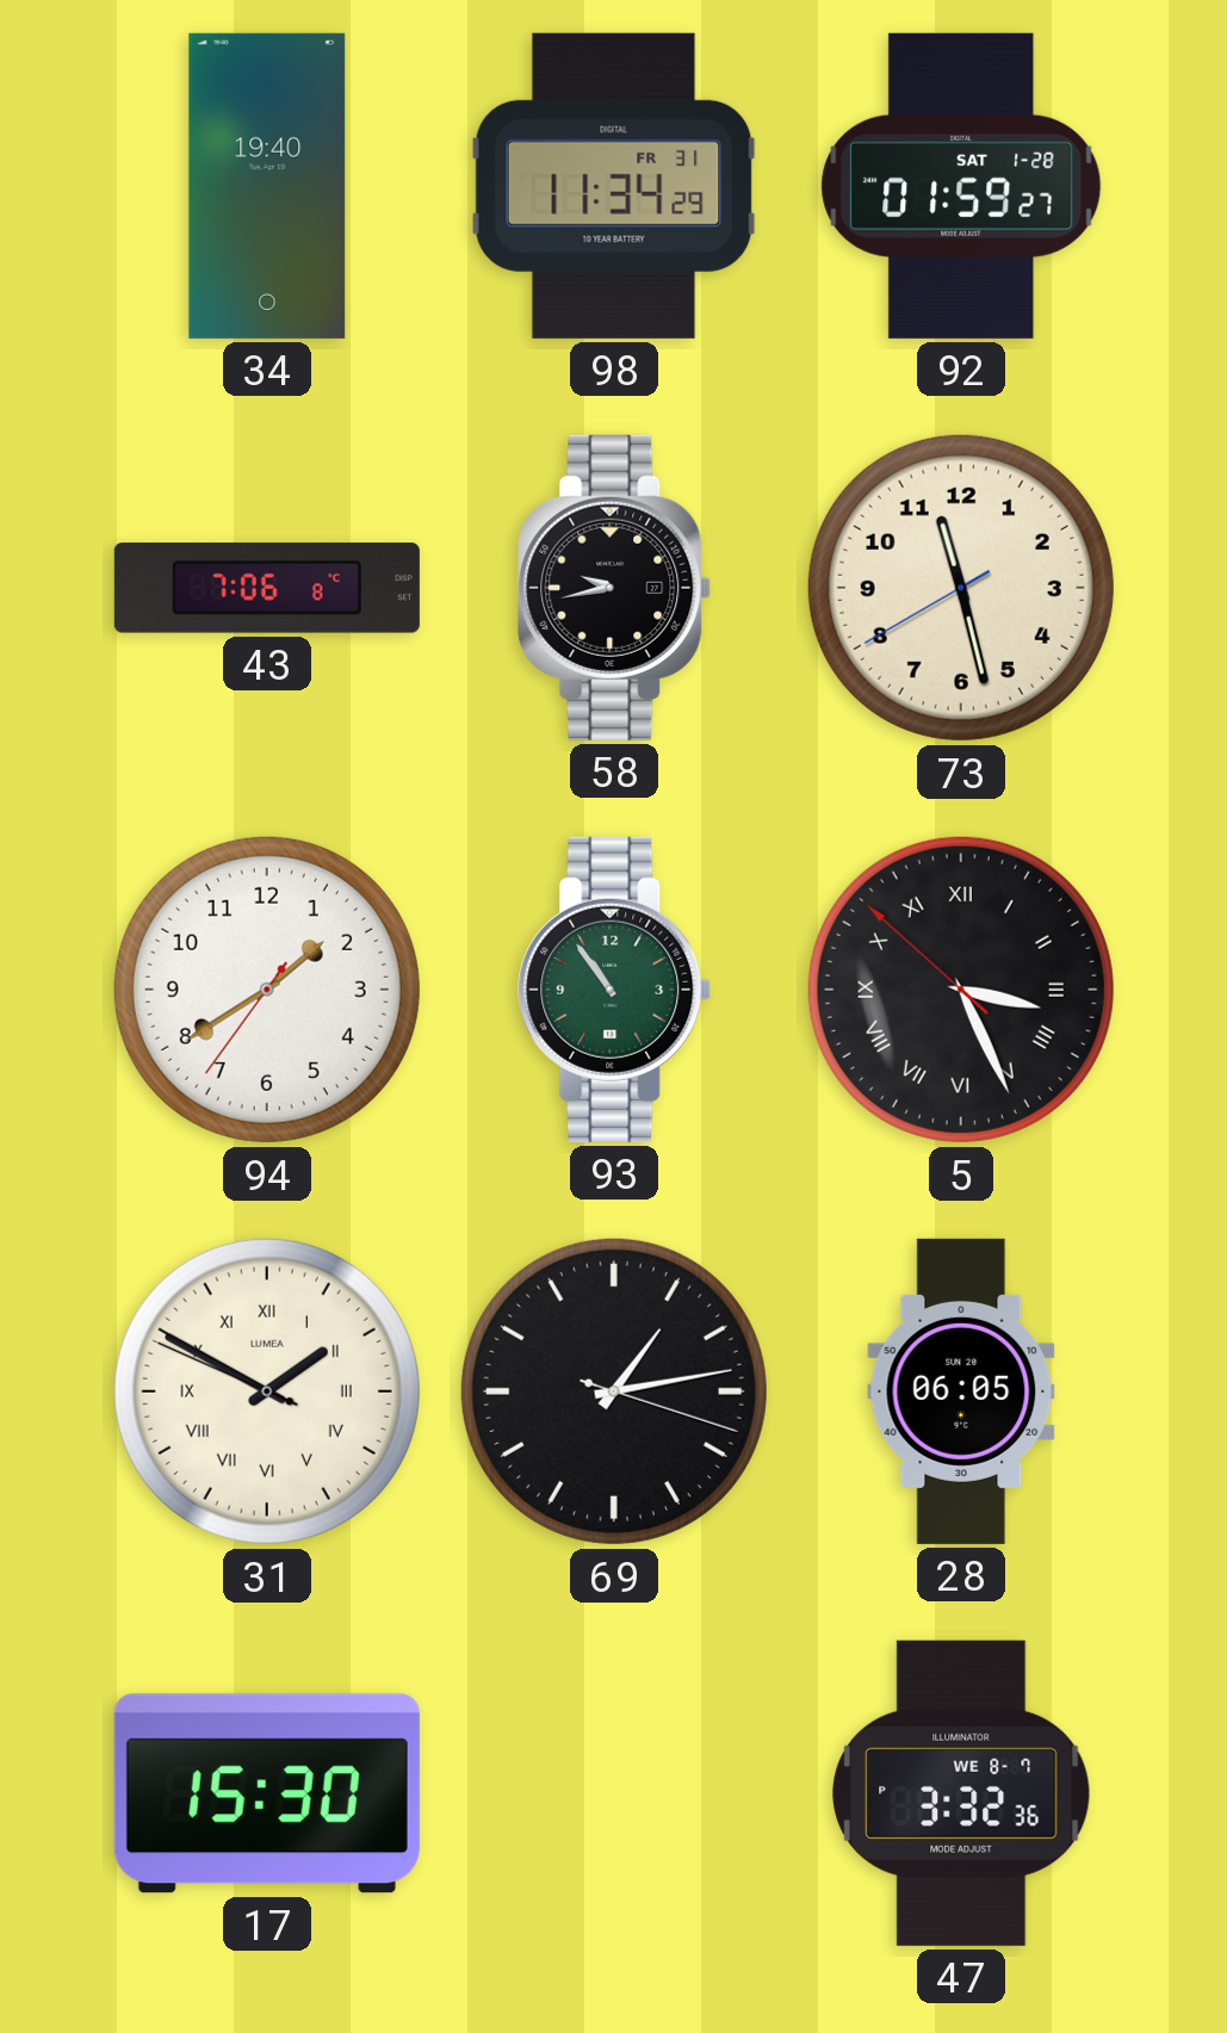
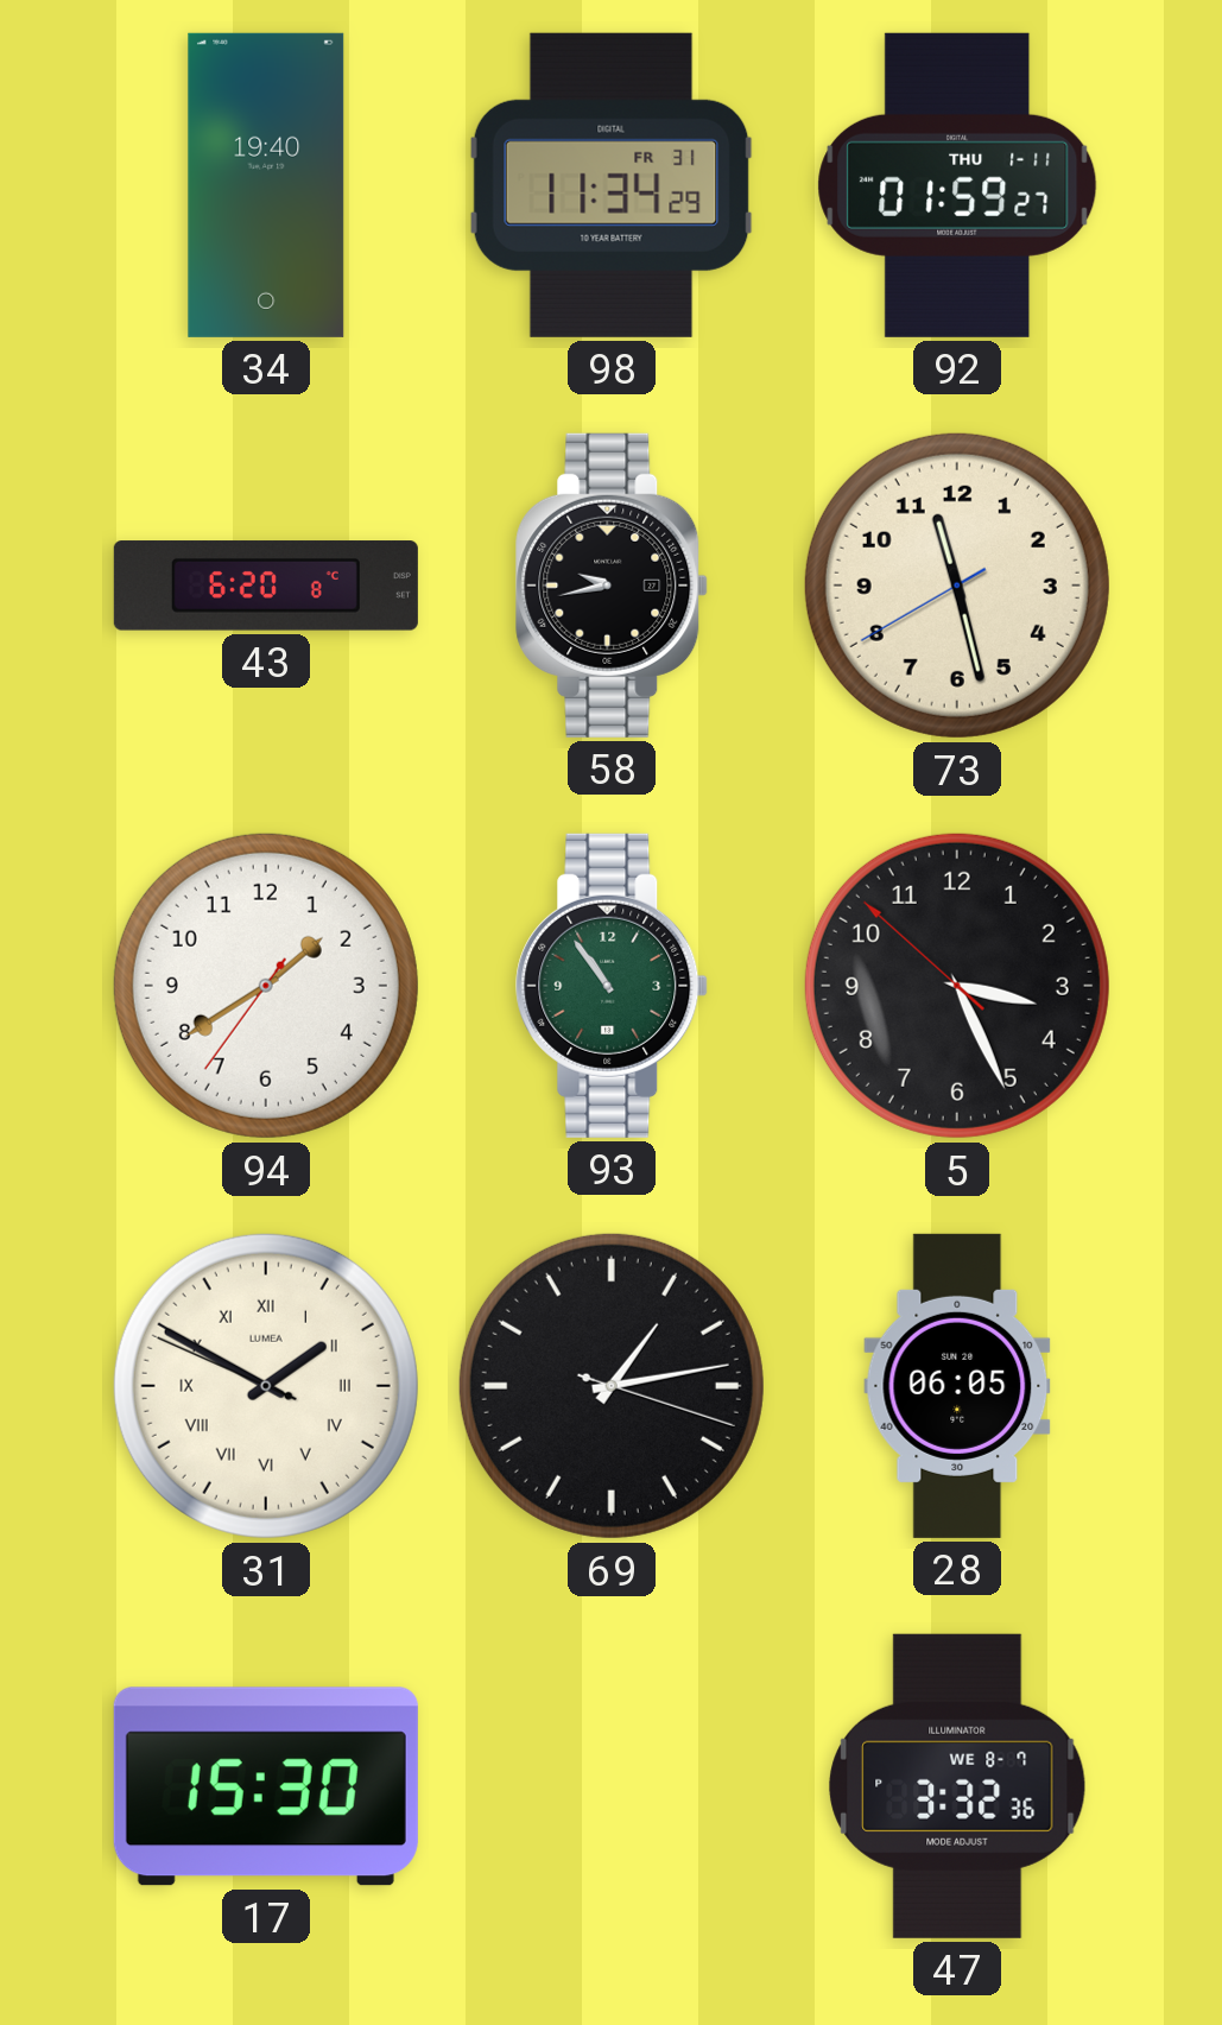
92 date: SAT 1-28 -> THU 1-11 (957, 185)
43: 7:06 -> 6:20 (266, 586)
5 numerals: Roman -> Arabic (957, 986)
